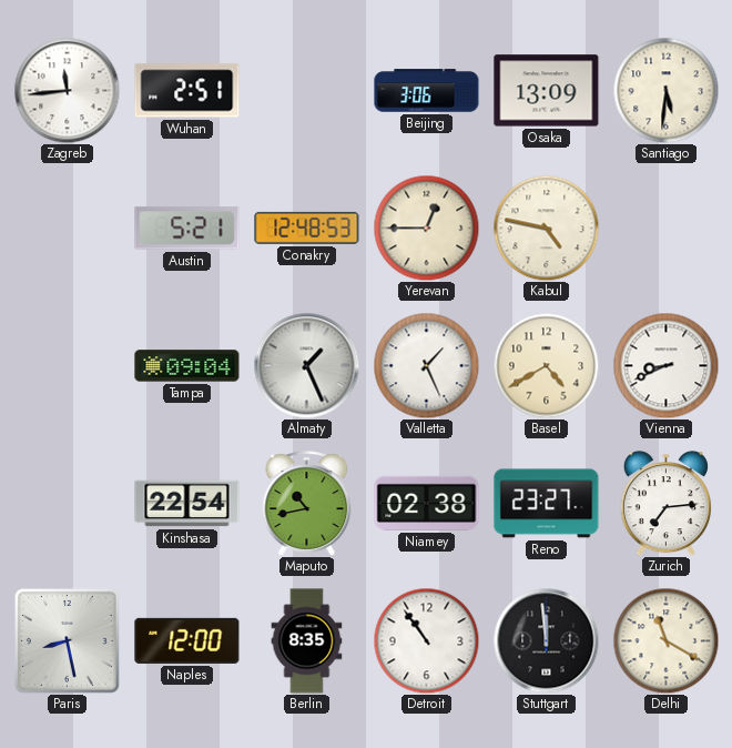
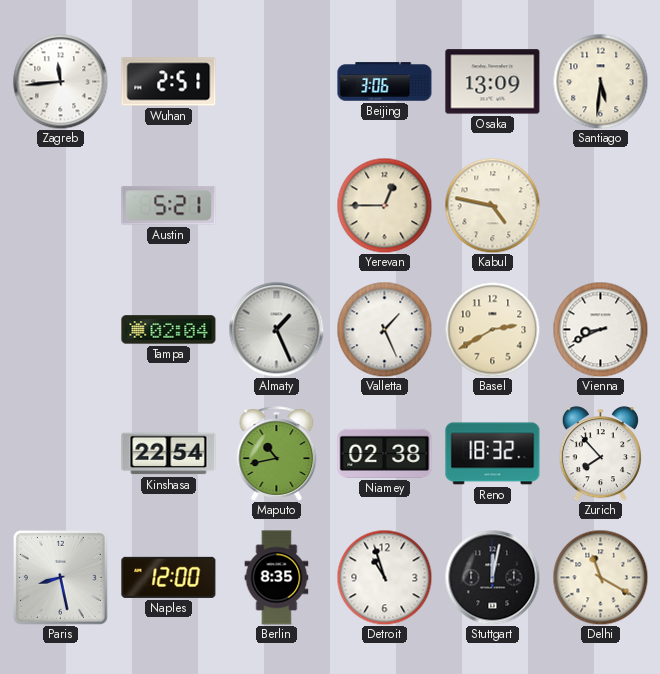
Conakry: 12:48 -> none (307, 228)
Tampa: 09:04 -> 02:04 (169, 330)
Basel: 4:40 -> 2:40 (492, 329)
Reno: 23:27 -> 18:32 (493, 454)
Zurich: 7:14 -> 7:53 (600, 454)
Detroit: 10:54 -> 10:57 (384, 577)
Stuttgart: 11:59 -> 12:02 (492, 577)
